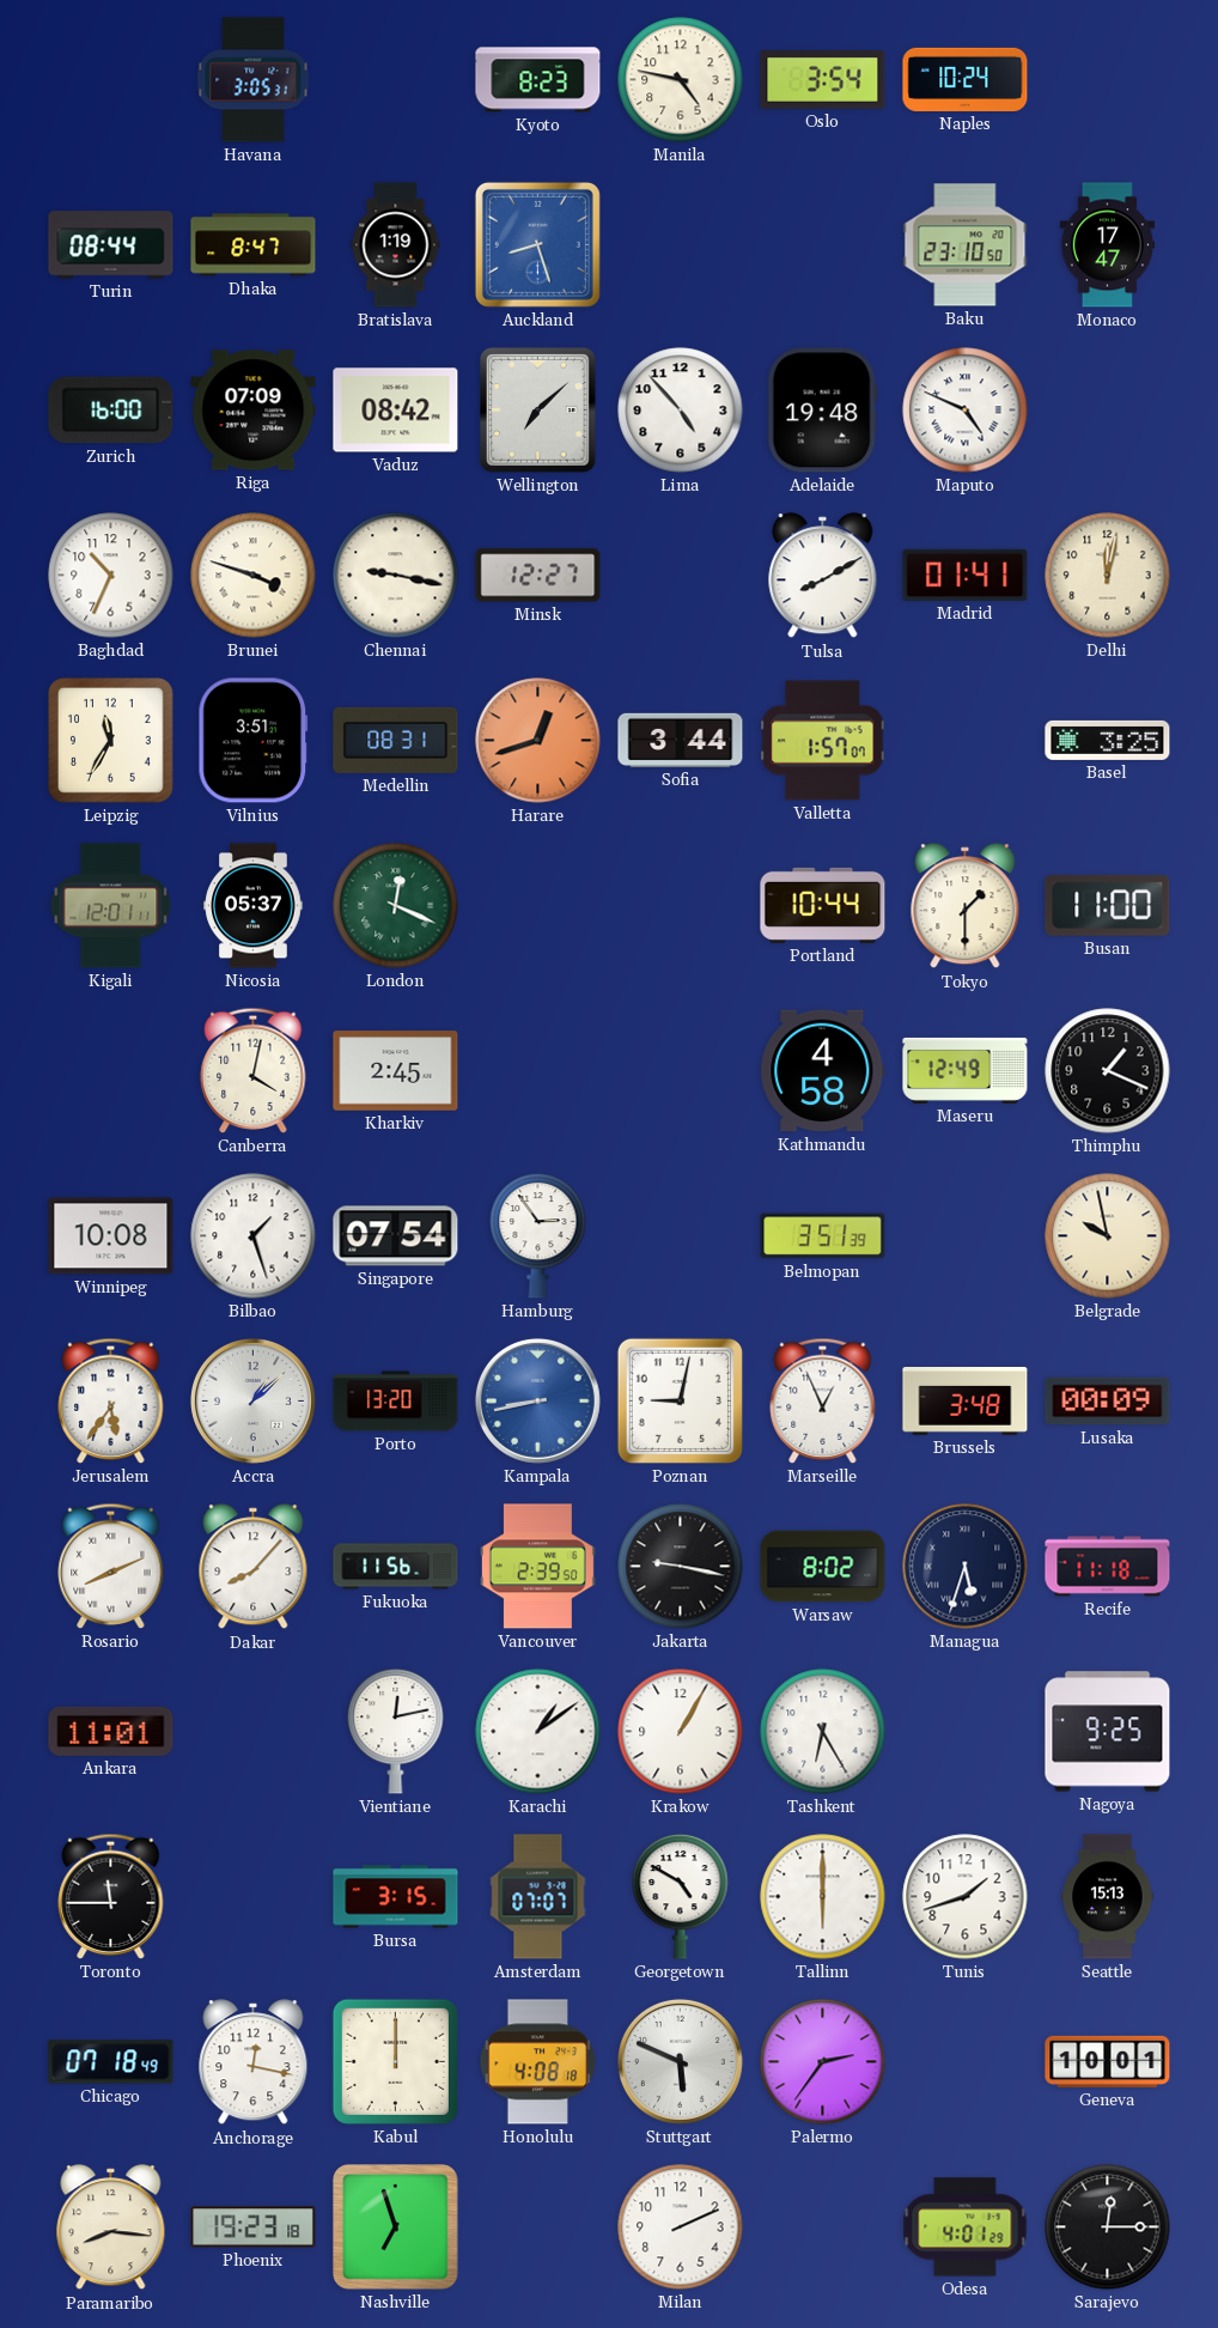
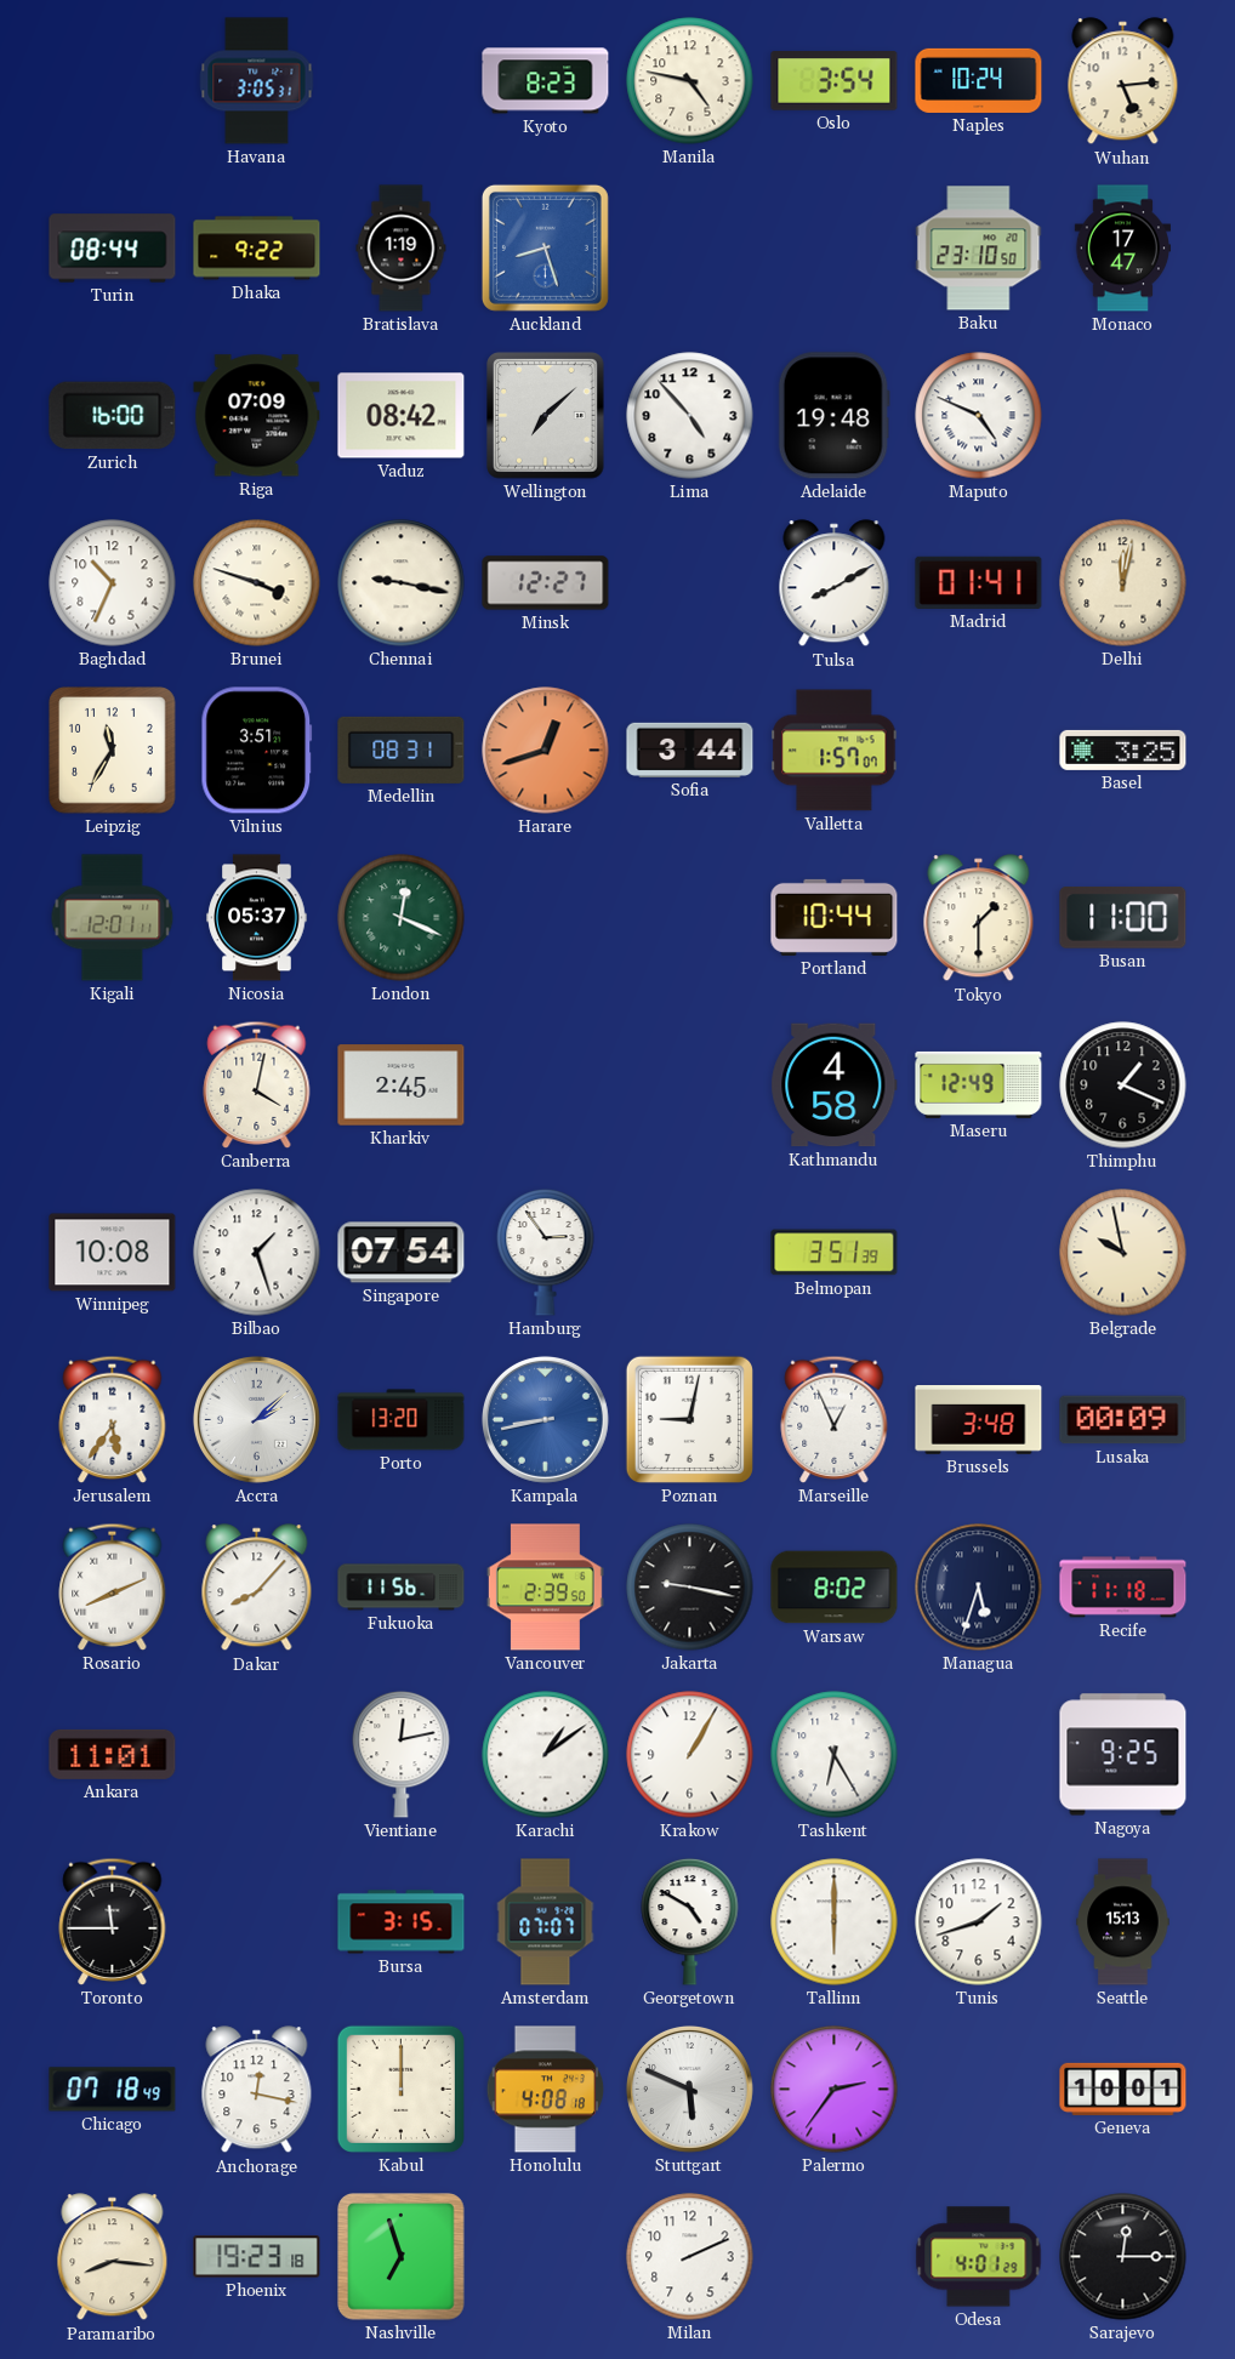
Wuhan: none -> 5:14 (1123, 81)
Dhaka: 8:47 -> 9:22 (257, 249)
Accra: 1:08 -> 2:08 (256, 1419)
